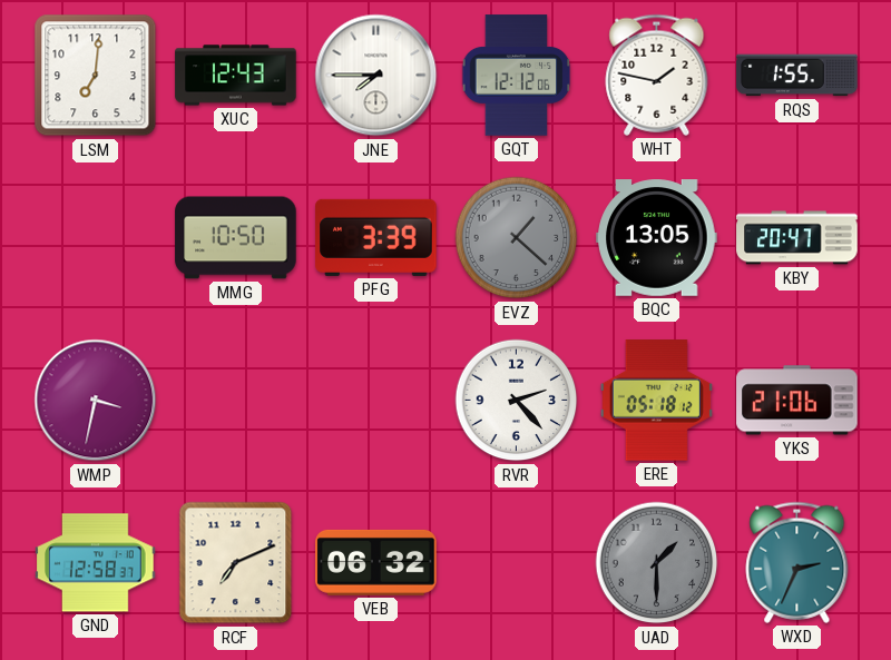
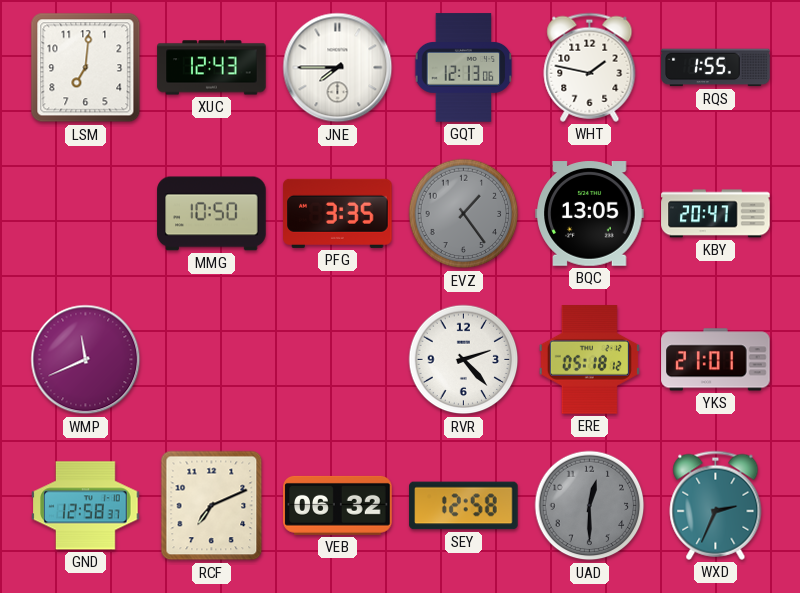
GQT: 12:12 -> 12:13 (464, 68)
PFG: 3:39 -> 3:35 (338, 213)
EVZ: 1:22 -> 1:24 (464, 214)
WMP: 3:32 -> 11:41 (86, 360)
YKS: 21:06 -> 21:01 (716, 360)
SEY: none -> 12:58 (464, 506)
UAD: 1:30 -> 12:30 (590, 506)
